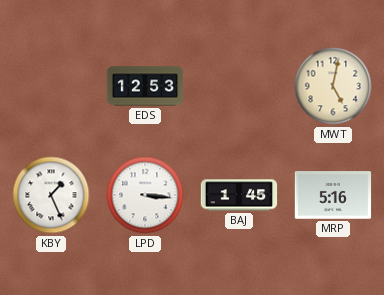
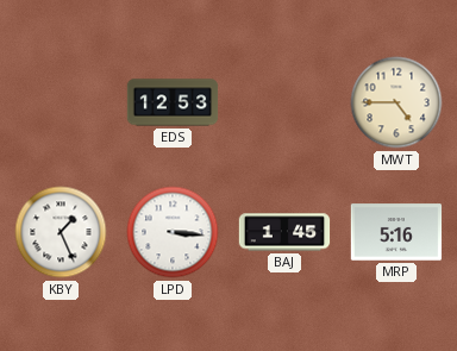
MWT: 5:02 -> 4:45 (396, 102)
